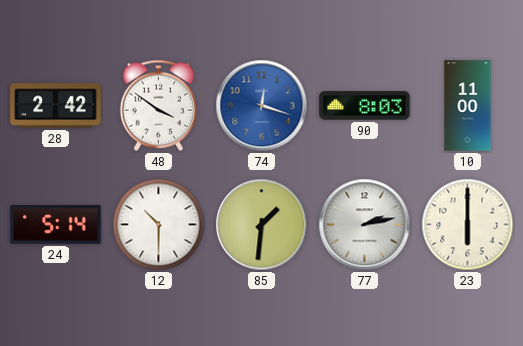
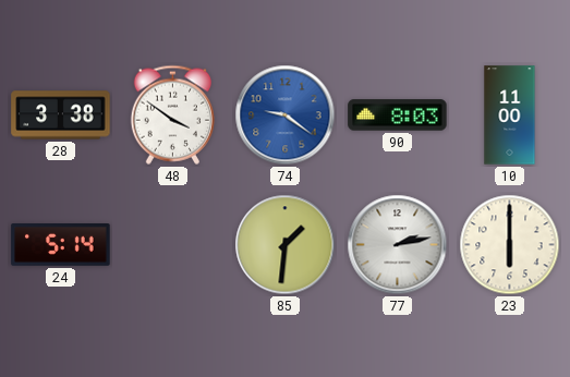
28: 2:42 -> 3:38 (61, 115)
74: 12:18 -> 9:21 (286, 115)
12: 10:30 -> none (159, 225)
